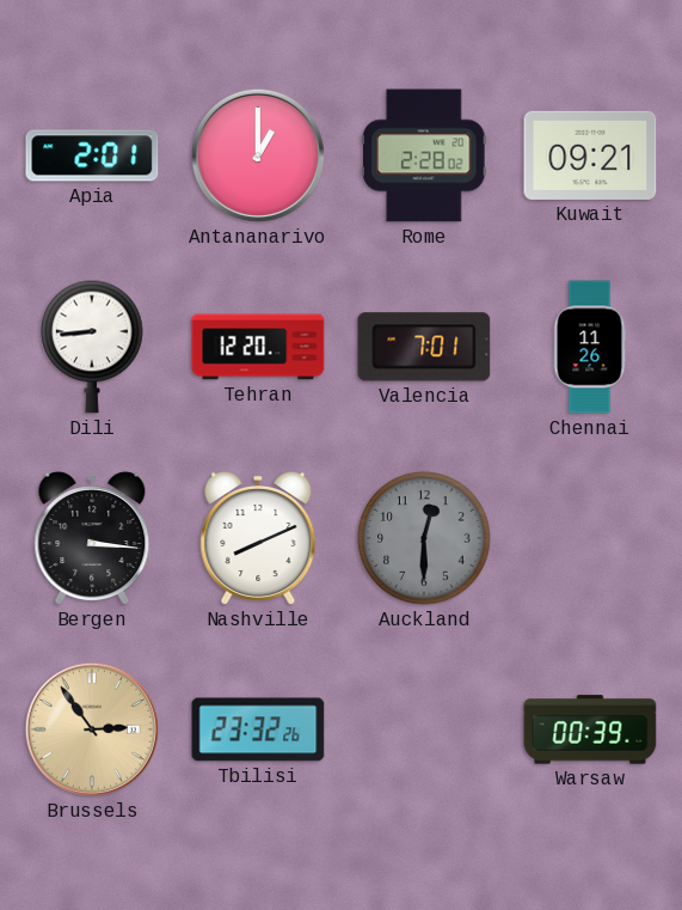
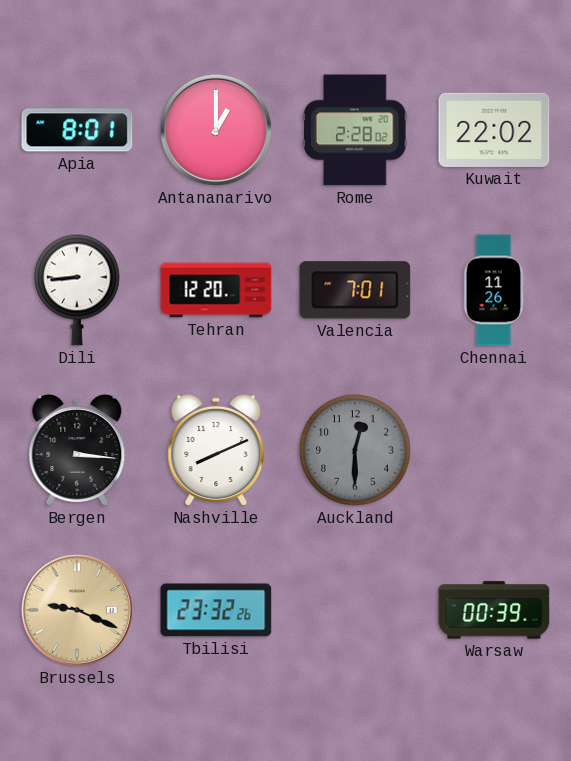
Apia: 2:01 -> 8:01 (77, 130)
Kuwait: 09:21 -> 22:02 (494, 130)
Brussels: 2:54 -> 9:19 (77, 610)
